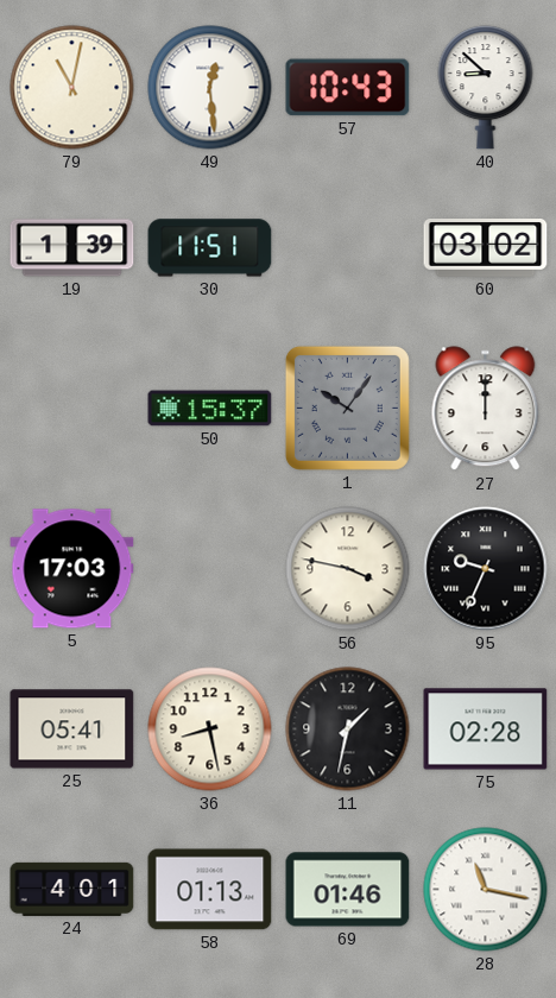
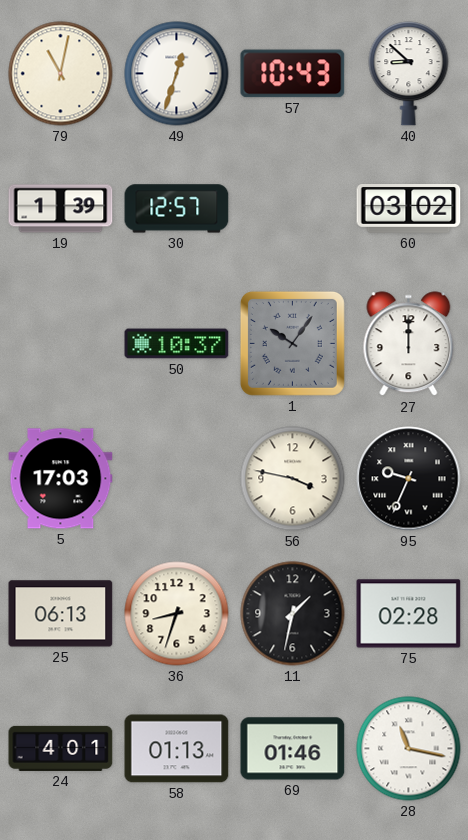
49: 12:29 -> 12:33 (177, 74)
30: 11:51 -> 12:57 (177, 209)
50: 15:37 -> 10:37 (177, 344)
25: 05:41 -> 06:13 (61, 614)
36: 8:28 -> 8:33 (177, 614)
